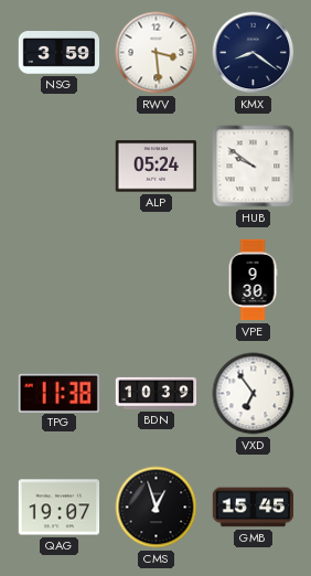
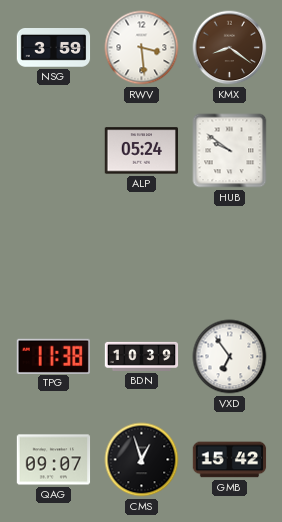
KMX dial: navy -> brown (230, 48)
VPE: 9:30 -> none (253, 280)
QAG: 19:07 -> 09:07 (54, 460)
GMB: 15:45 -> 15:42 (230, 460)
